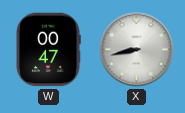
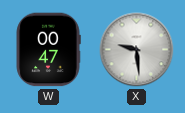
X: 8:43 -> 9:29 (137, 50)
